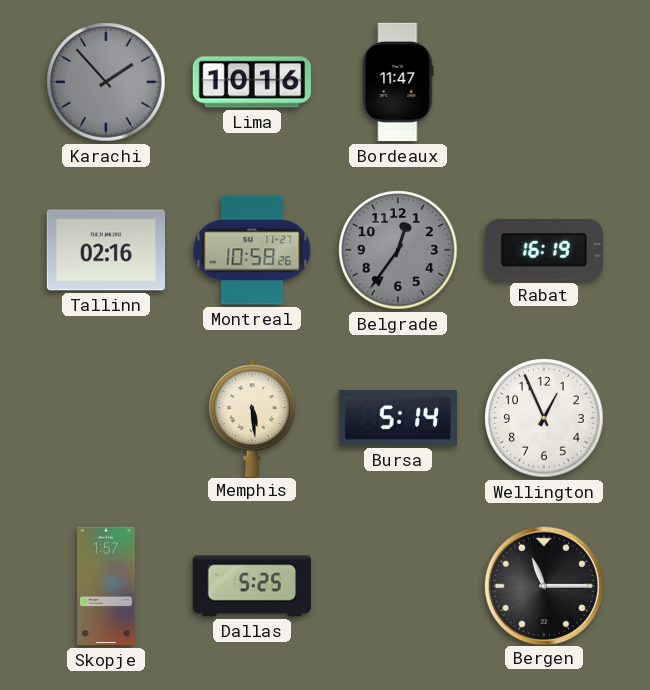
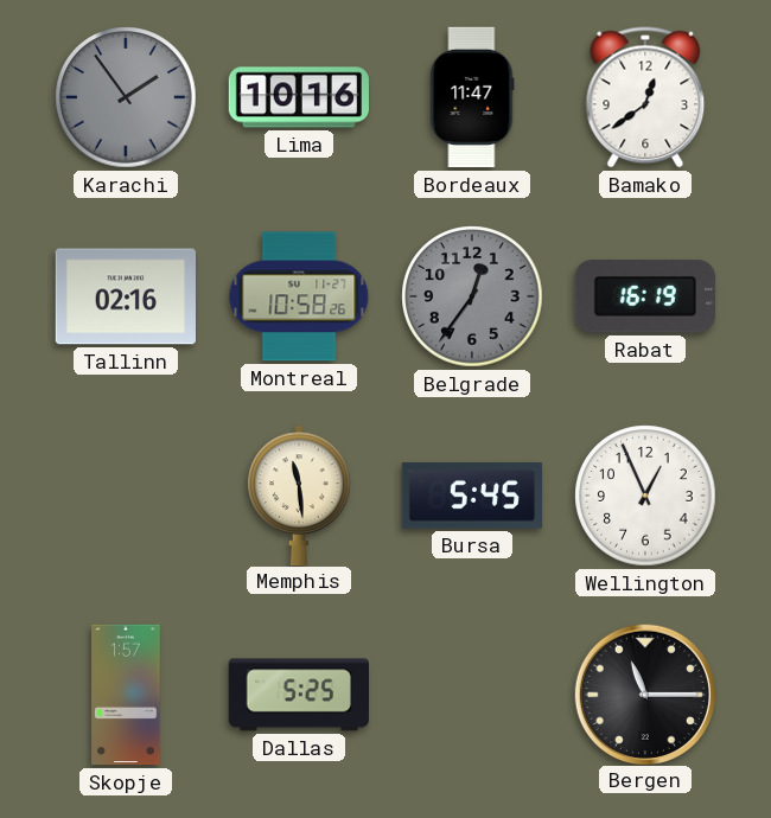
Karachi: 1:53 -> 1:54 (126, 97)
Bamako: none -> 12:39 (645, 97)
Memphis: 5:29 -> 11:29 (300, 494)
Bursa: 5:14 -> 5:45 (472, 496)
